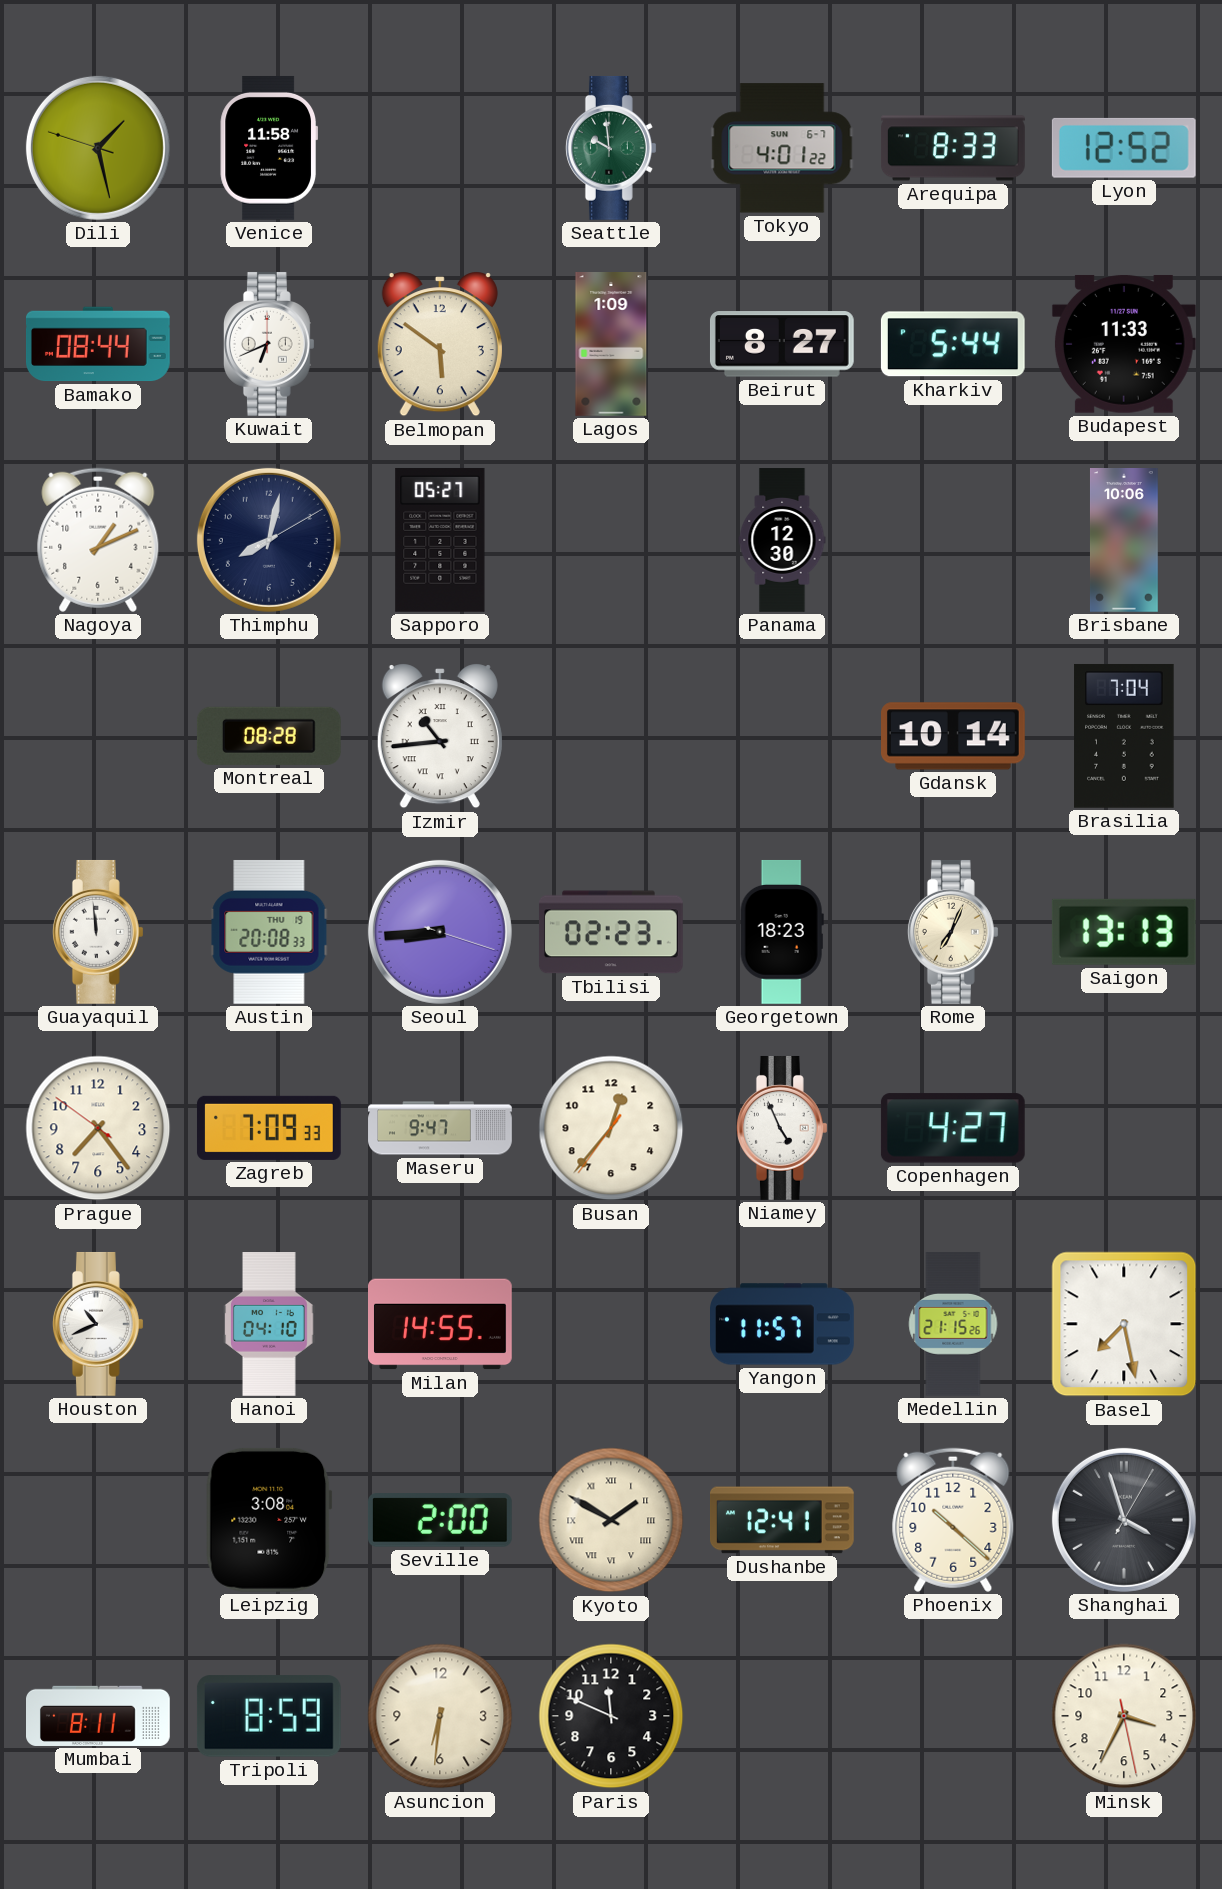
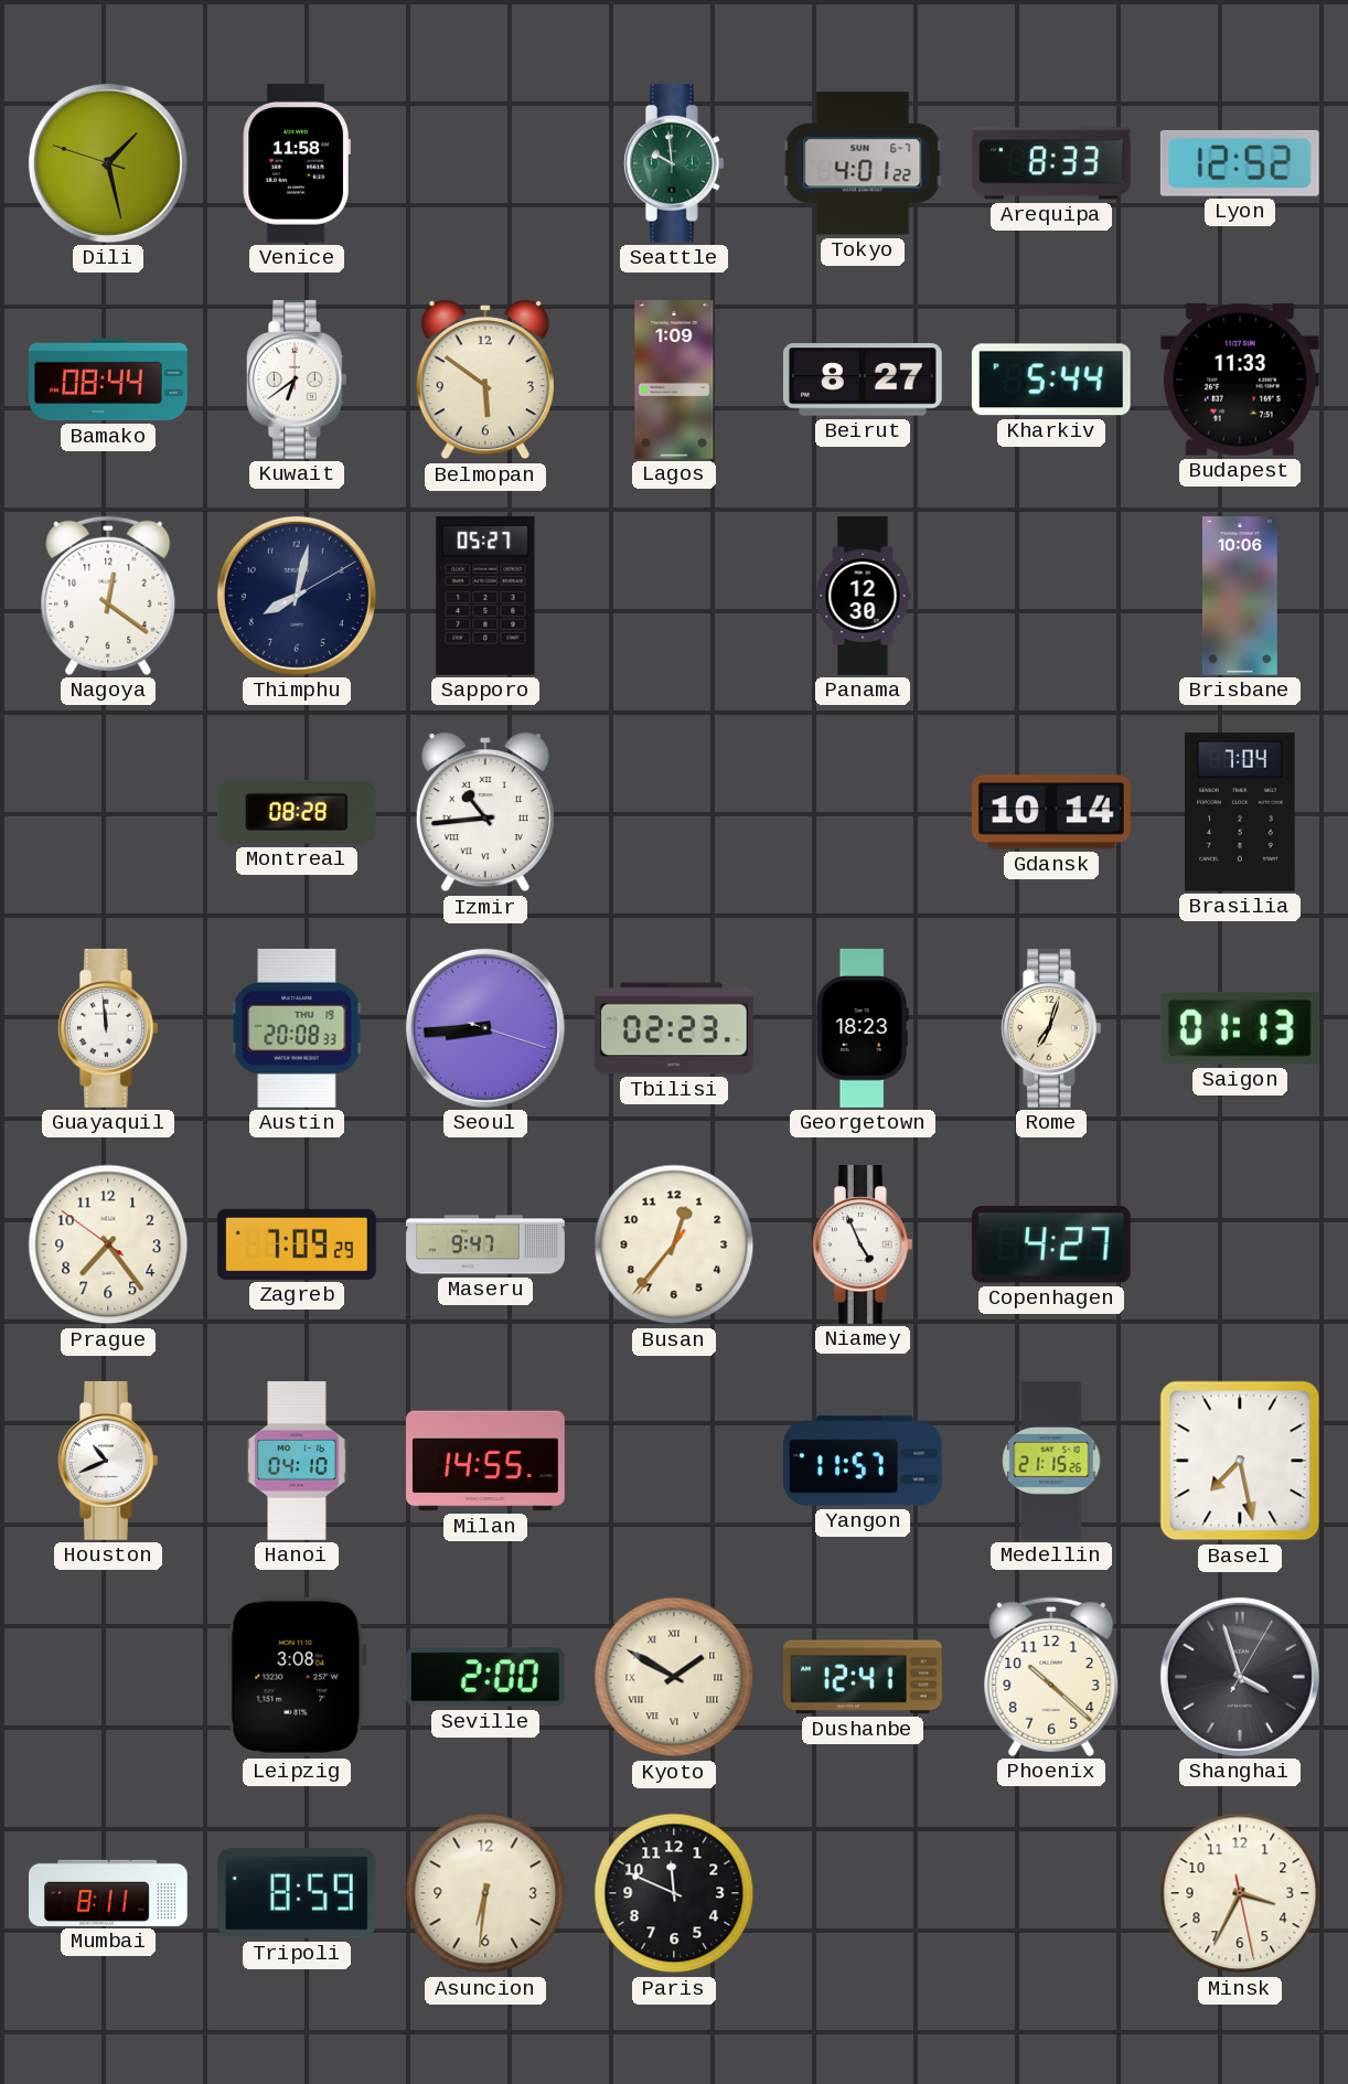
Kuwait: 6:41 -> 6:39 (297, 380)
Nagoya: 1:11 -> 12:21 (108, 596)
Rome: 7:04 -> 7:03 (1051, 1028)
Saigon: 13:13 -> 01:13 (1240, 1028)
Zagreb: 7:09:33 -> 7:09:29 (297, 1244)
